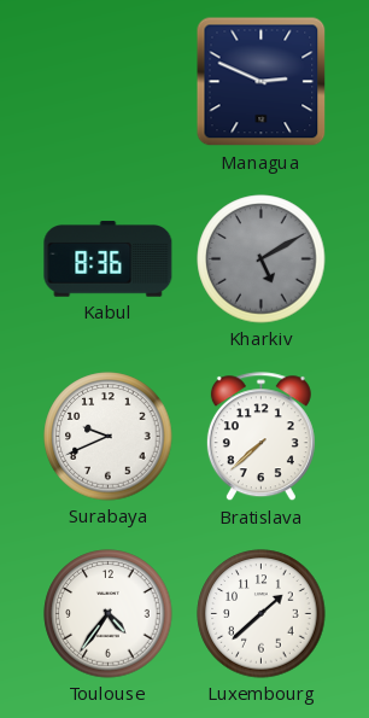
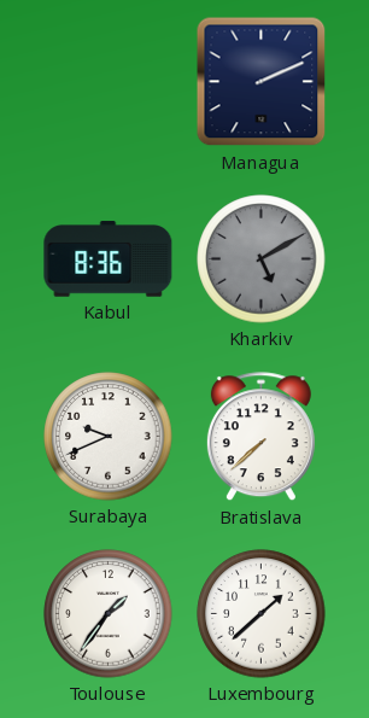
Managua: 2:49 -> 2:11 (262, 82)
Toulouse: 4:36 -> 1:36 (109, 614)
